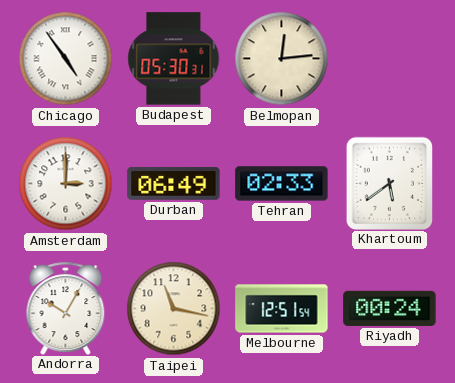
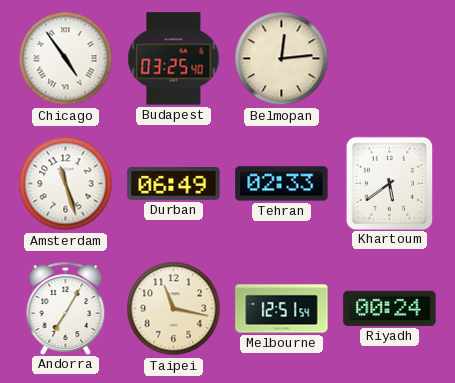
Budapest: 05:30 -> 03:25 (174, 59)
Amsterdam: 3:00 -> 11:27 (66, 184)
Andorra: 10:05 -> 7:05 (66, 308)
